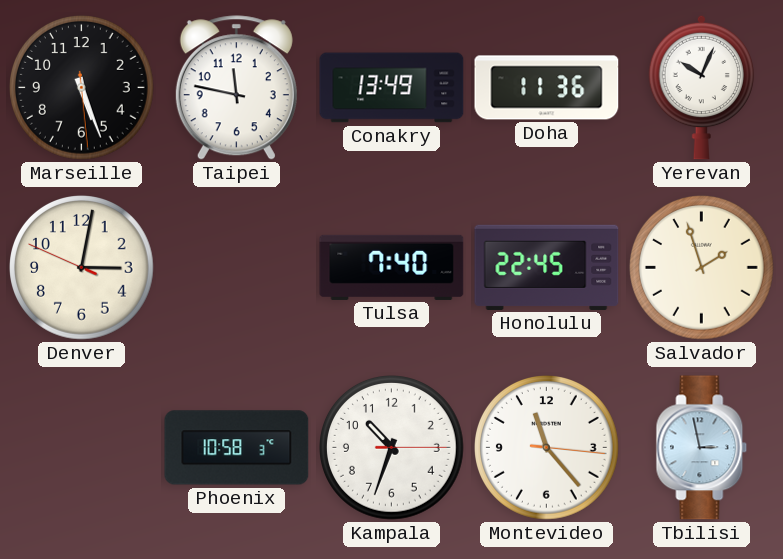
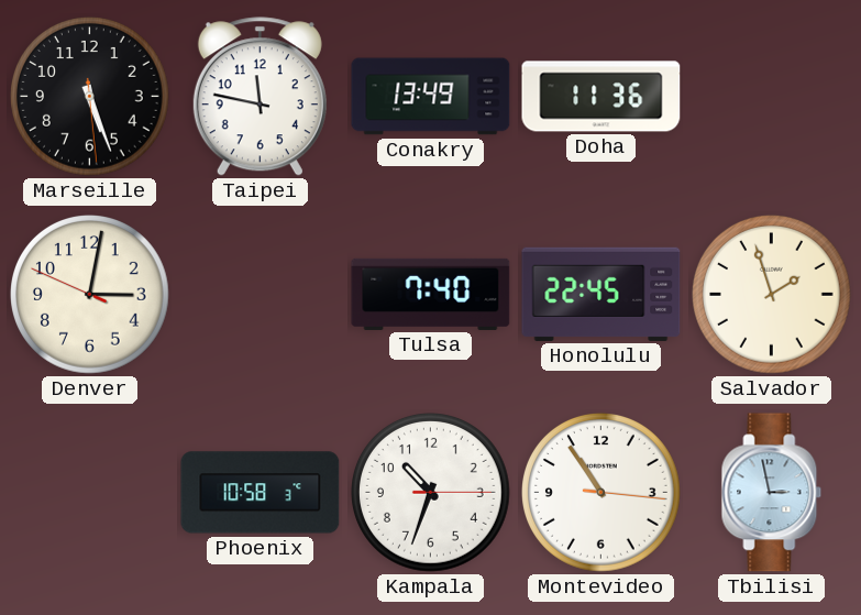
Yerevan: 10:04 -> none (702, 87)
Montevideo: 11:23 -> 10:54 (601, 493)
